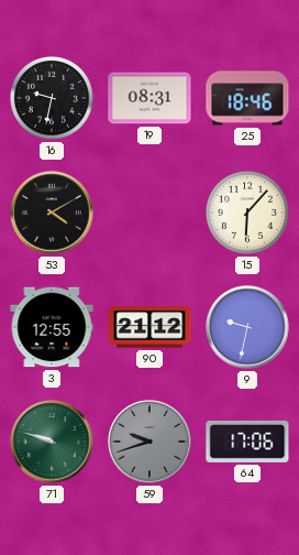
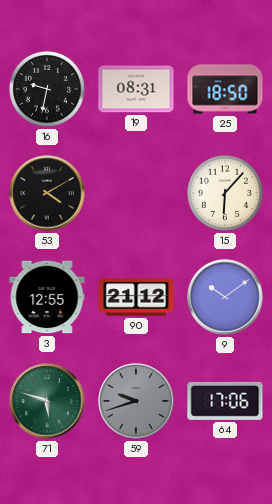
25: 18:46 -> 18:50 (225, 89)
9: 9:32 -> 10:09 (225, 297)
71: 9:48 -> 5:48 (47, 401)
